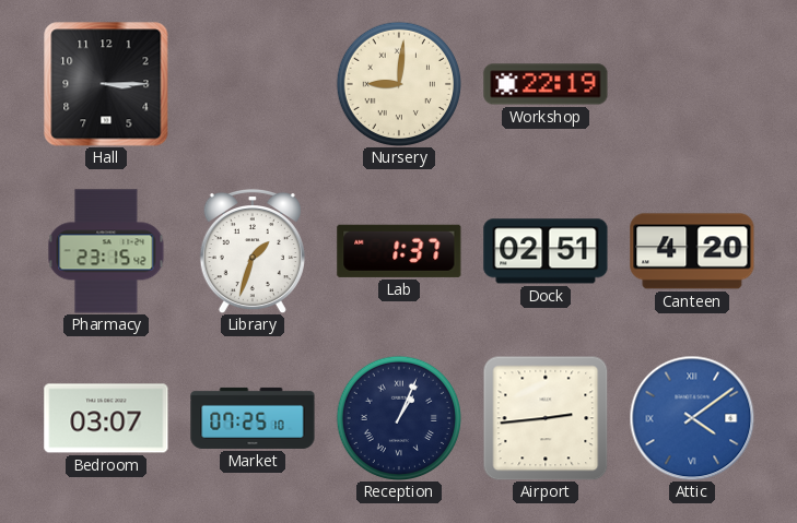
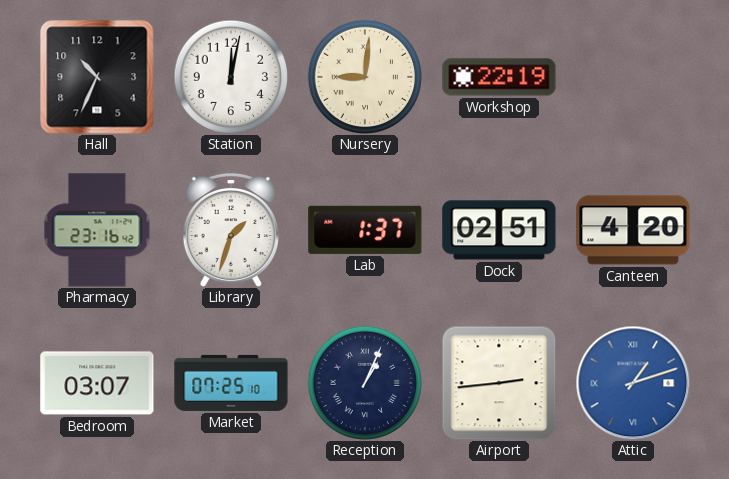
Hall: 3:15 -> 10:34 (97, 77)
Station: none -> 12:02 (230, 76)
Pharmacy: 23:15 -> 23:16 (97, 230)
Attic: 4:09 -> 1:12 (633, 383)
